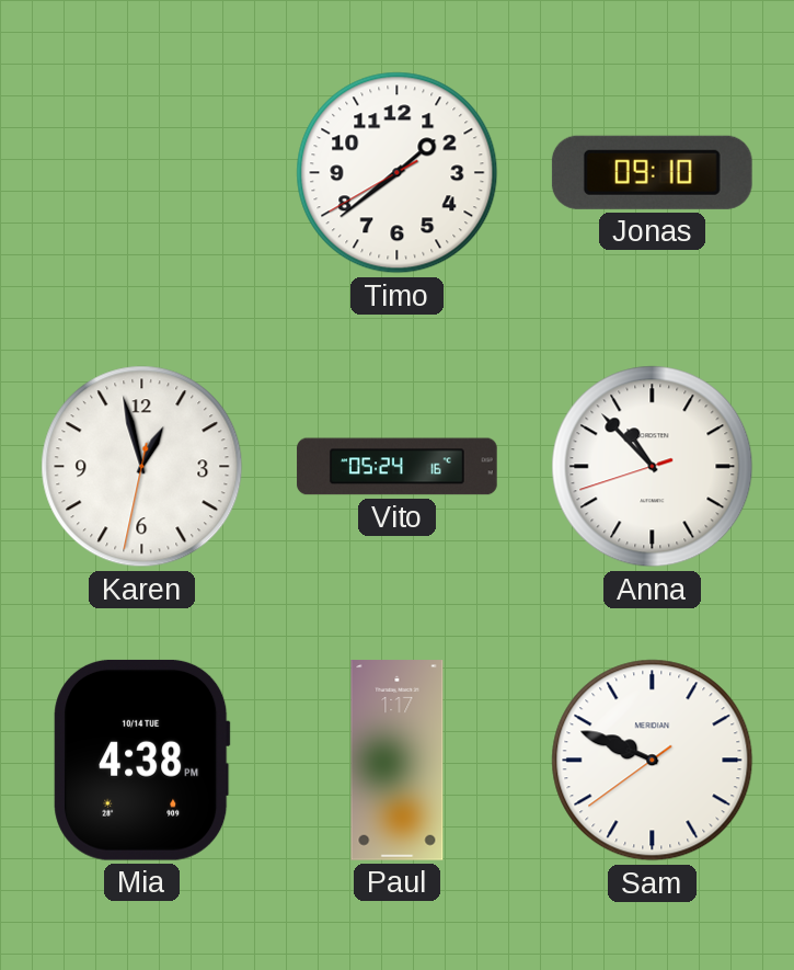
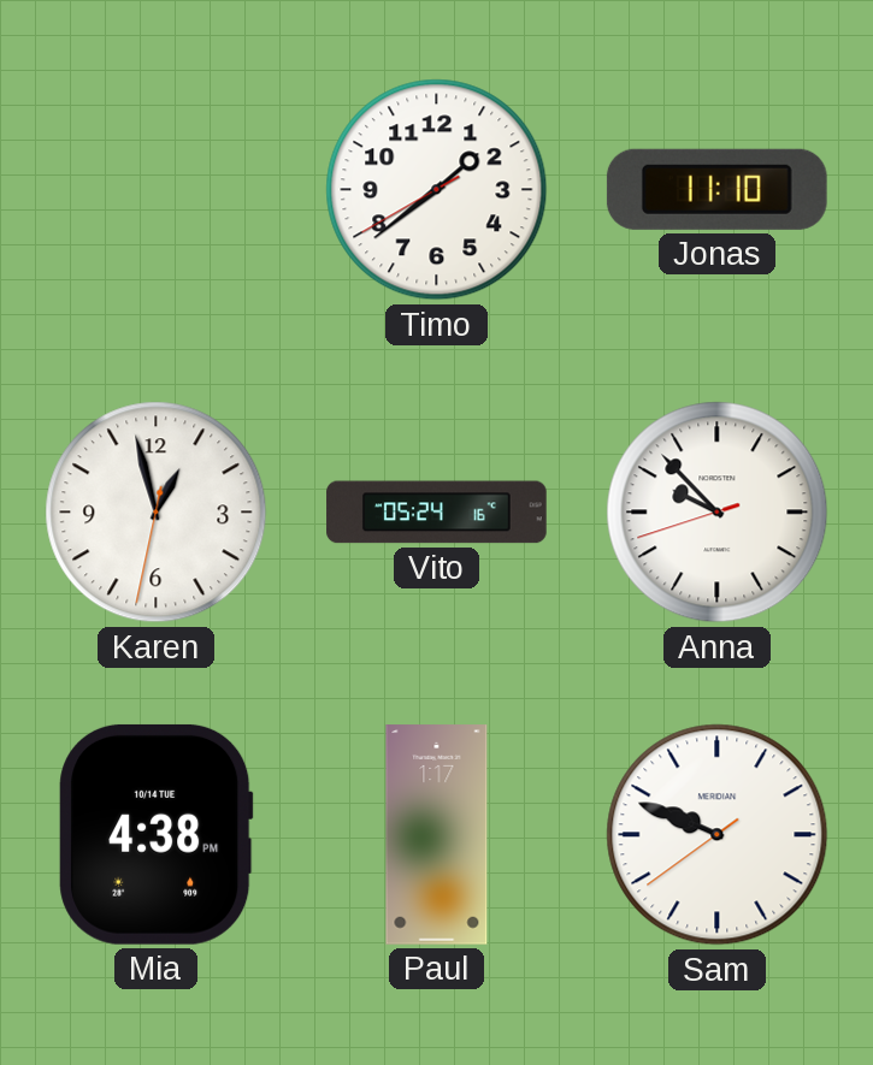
Jonas: 09:10 -> 11:10 (716, 189)
Anna: 10:52 -> 9:52 (718, 513)
